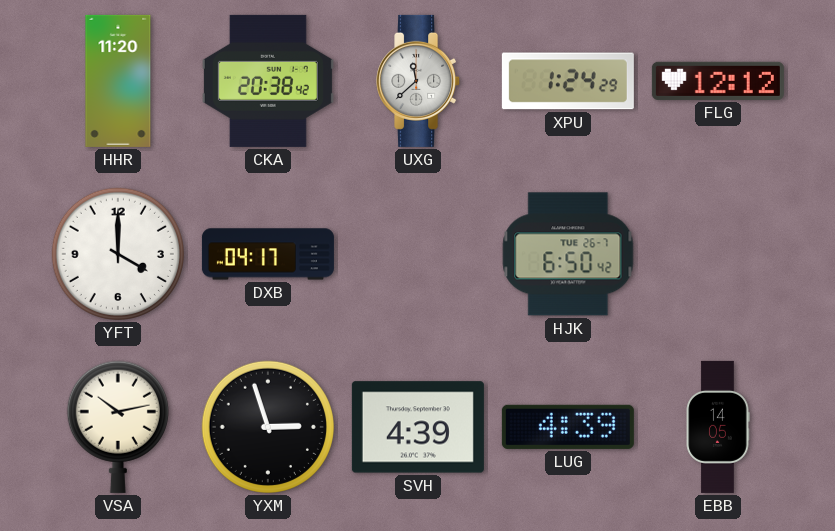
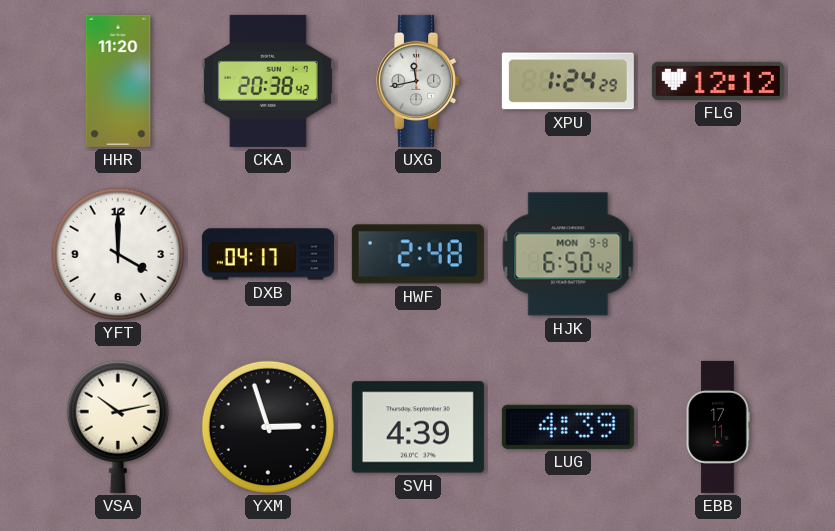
UXG: 11:38 -> 11:43 (419, 81)
HWF: none -> 2:48 (418, 254)
HJK date: TUE 26-7 -> MON 9-8 (568, 254)
EBB: 14:05 -> 17:11 (718, 427)
